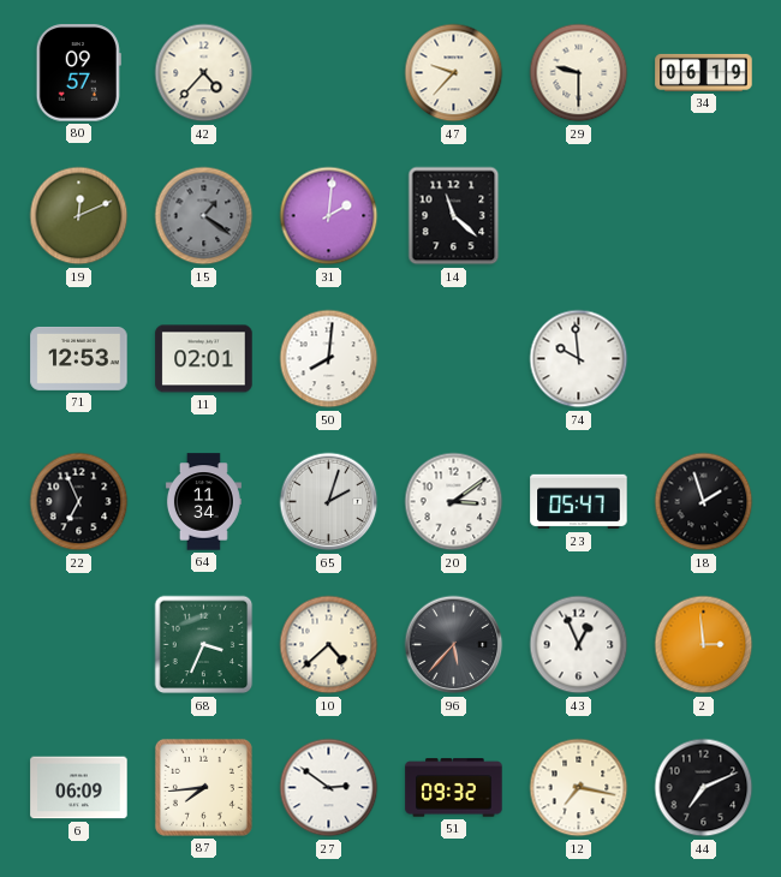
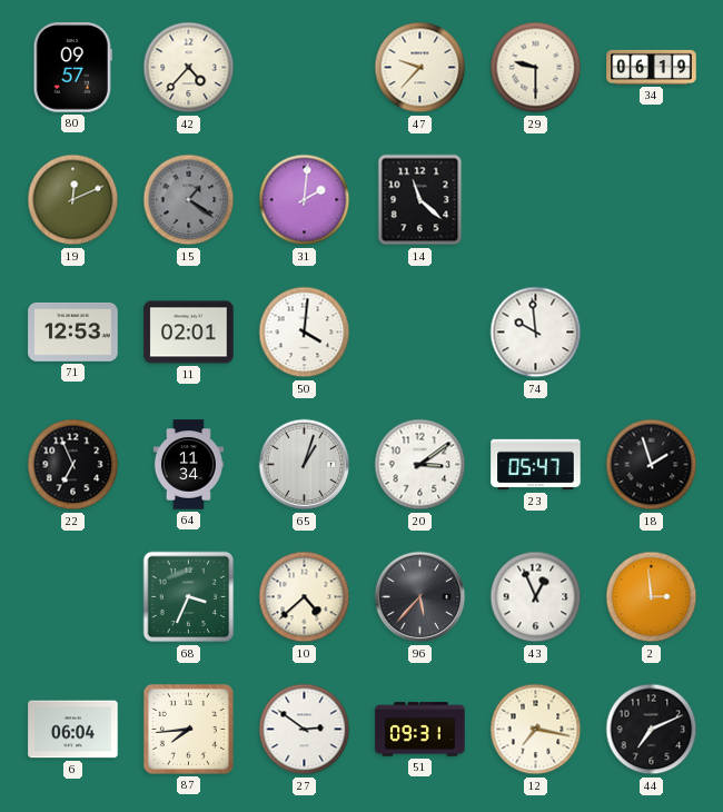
50: 8:01 -> 4:01 (305, 333)
65: 2:03 -> 1:03 (305, 465)
6: 06:09 -> 06:04 (73, 730)
51: 09:32 -> 09:31 (420, 730)
